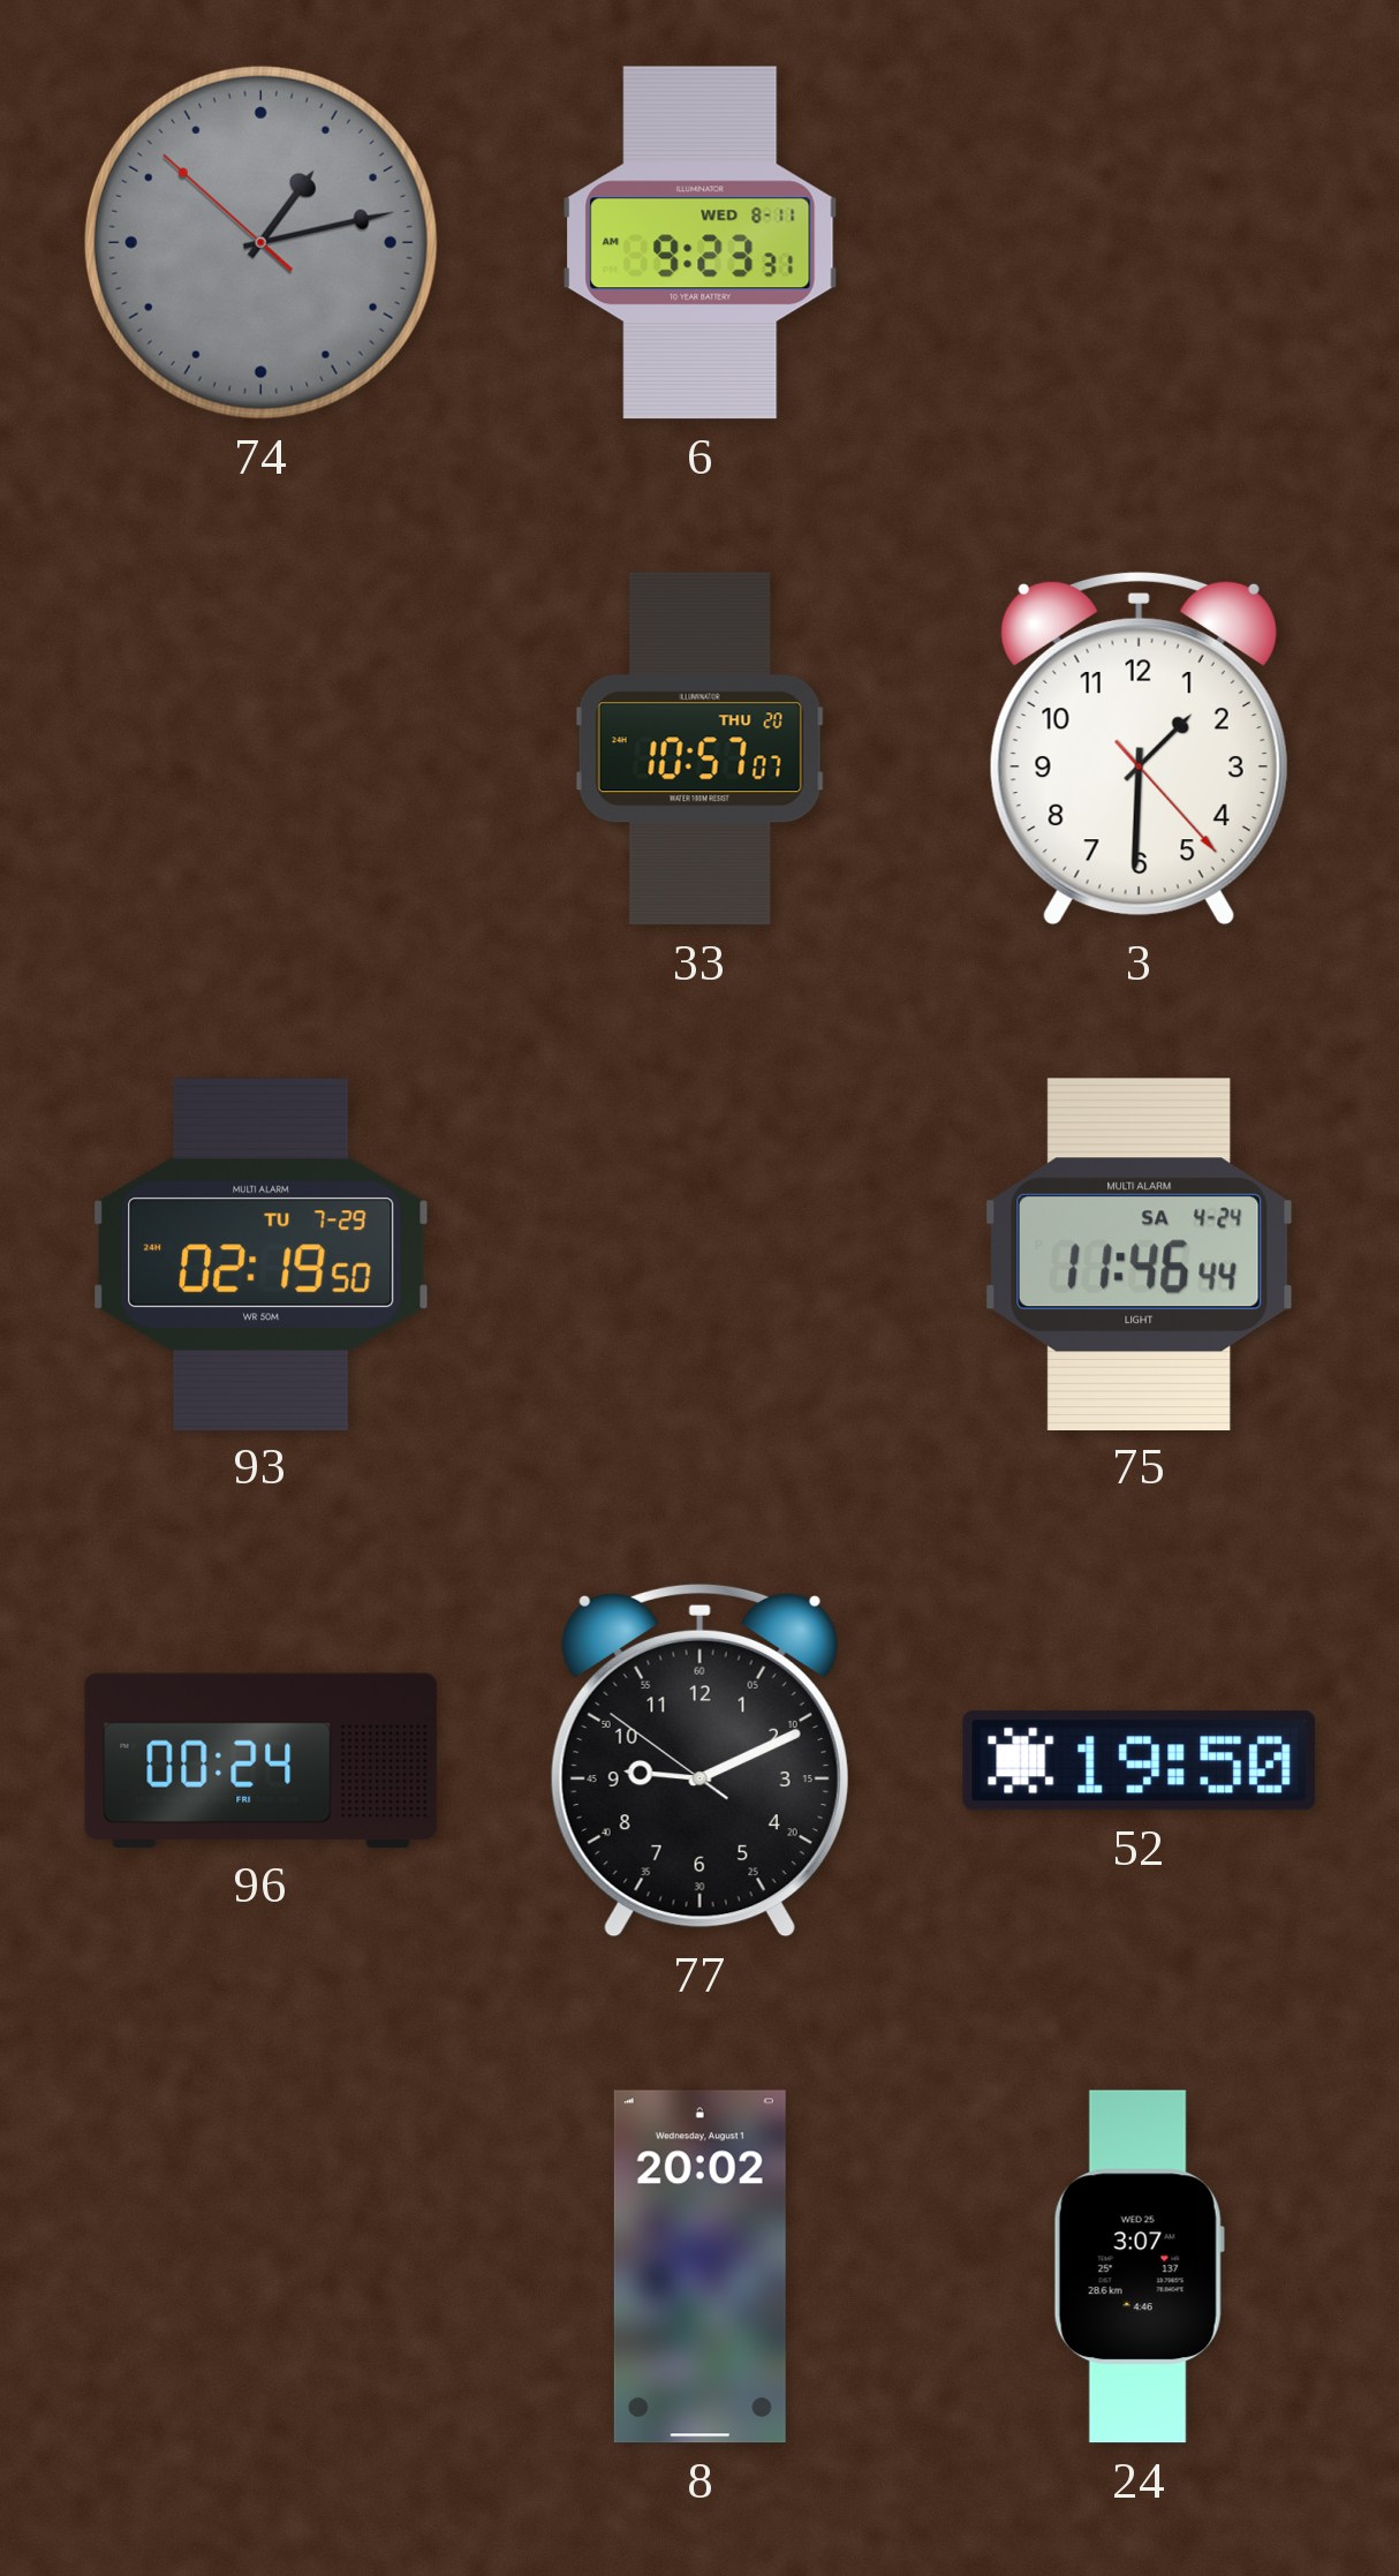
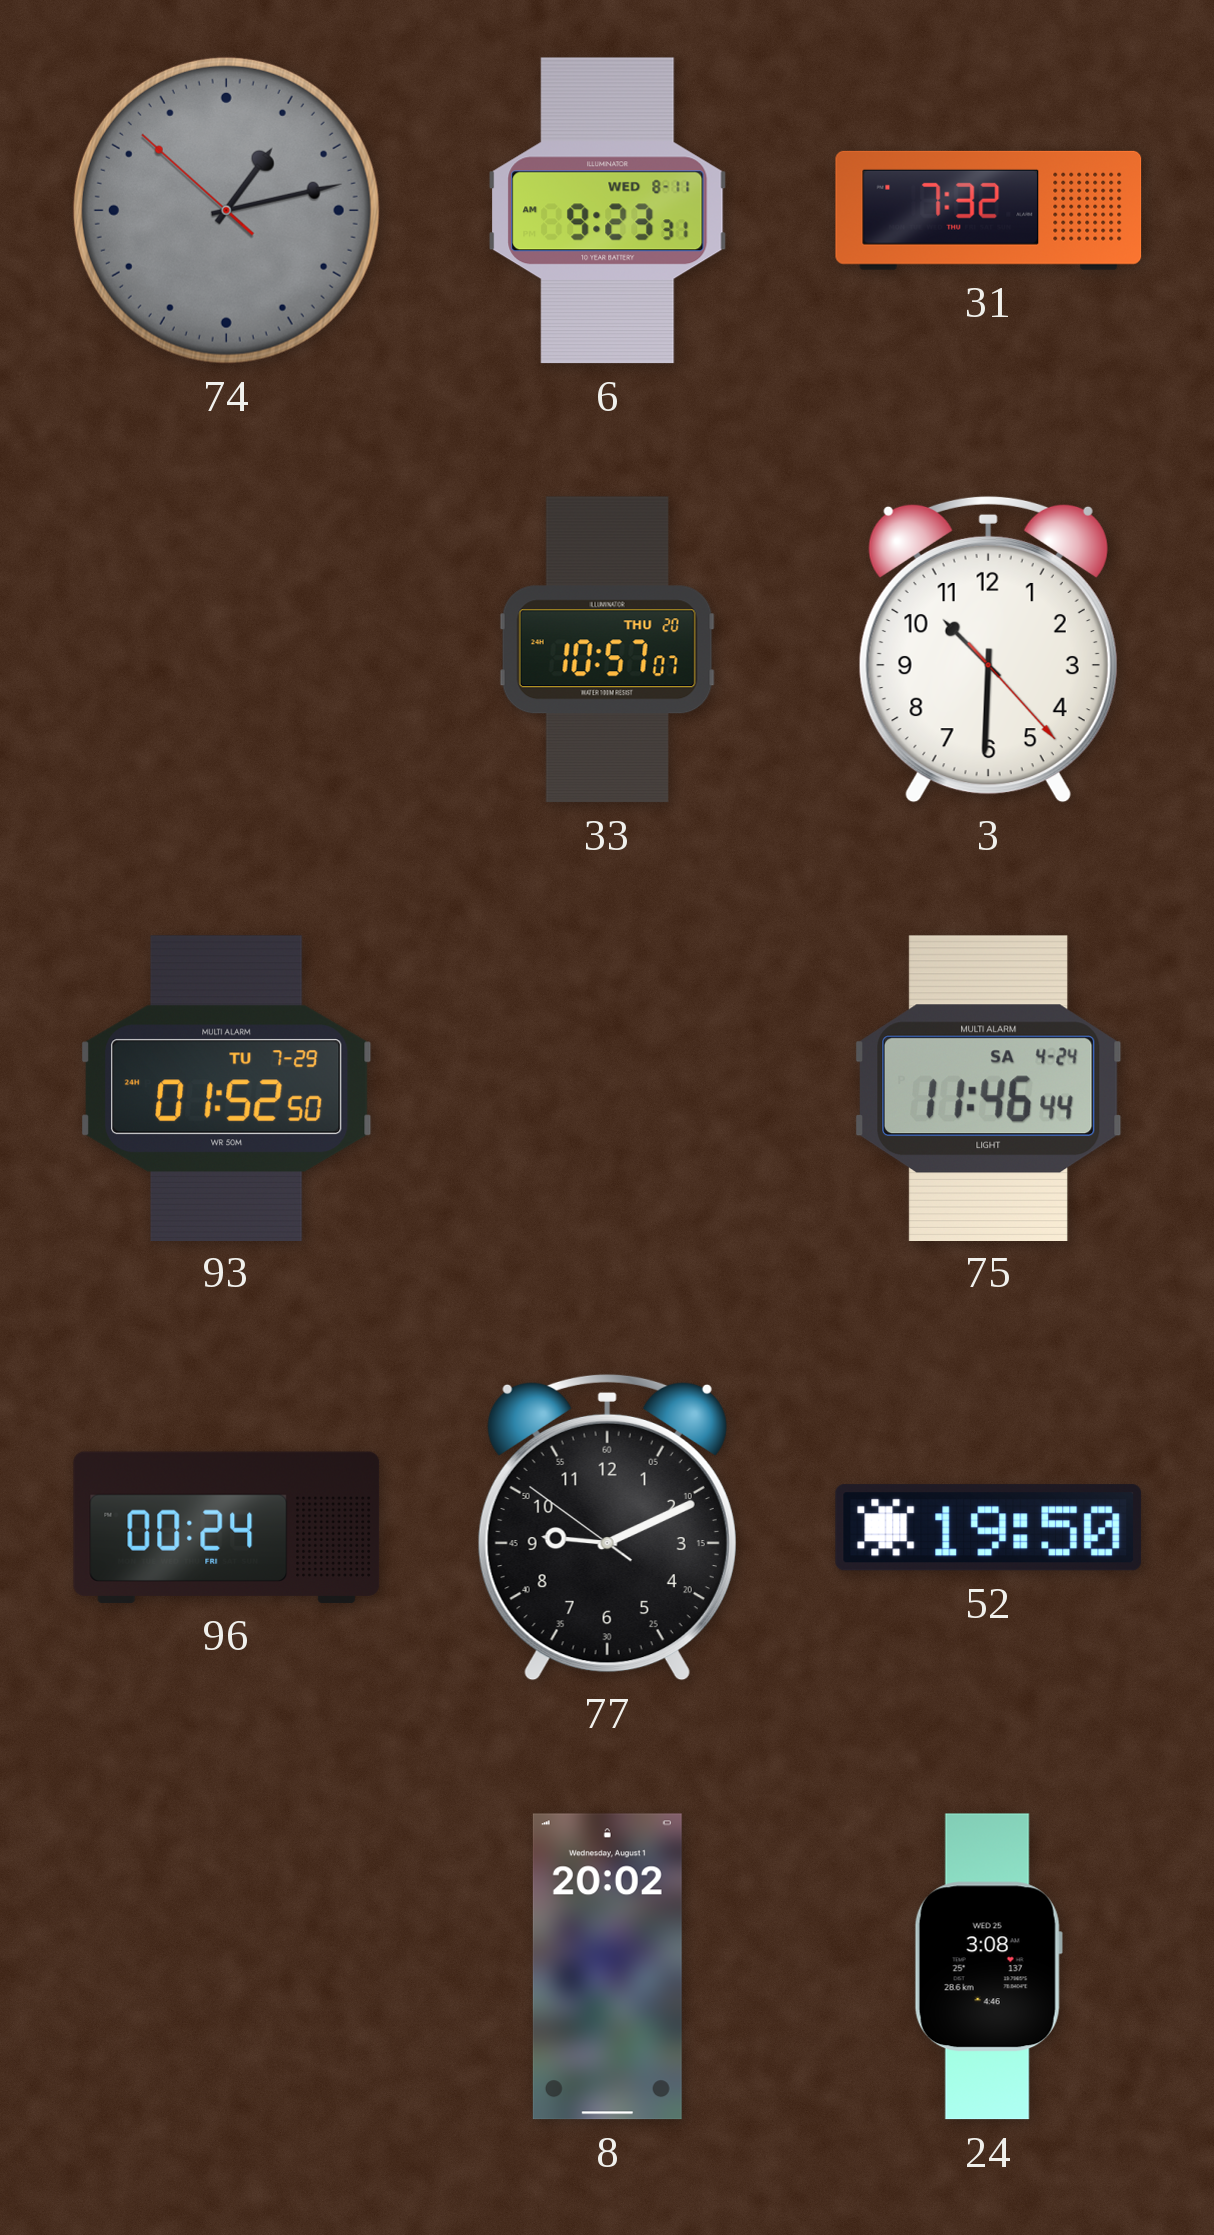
31: none -> 7:32 (989, 210)
3: 1:30 -> 10:30 (988, 649)
93: 02:19 -> 01:52 (227, 1088)
24: 3:07 -> 3:08 (988, 1967)
